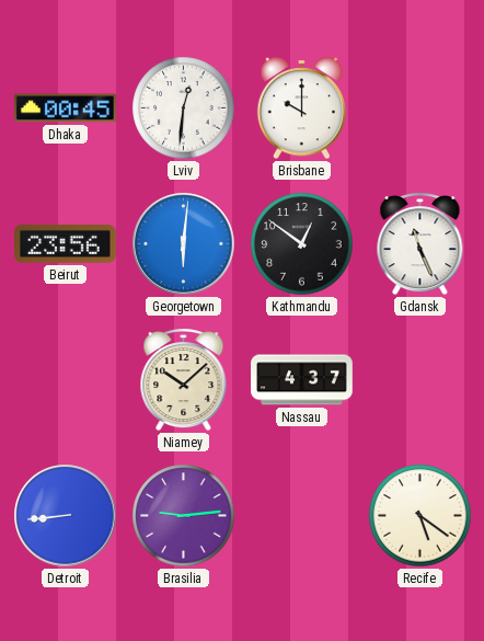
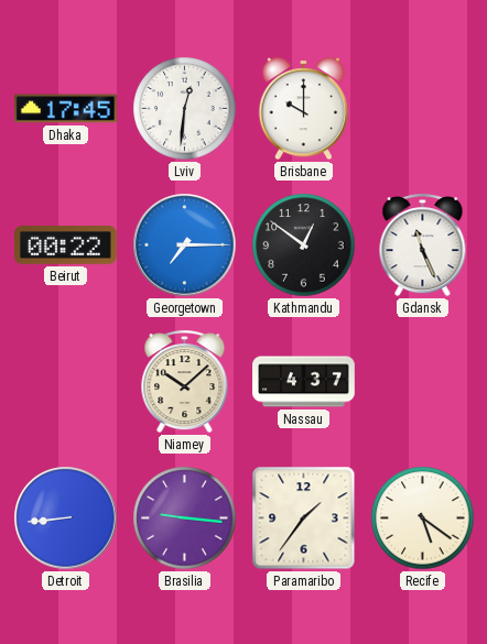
Dhaka: 00:45 -> 17:45 (66, 109)
Beirut: 23:56 -> 00:22 (66, 245)
Georgetown: 6:01 -> 7:15 (185, 245)
Brasilia: 9:14 -> 9:16 (185, 519)
Paramaribo: none -> 1:36 (304, 519)
